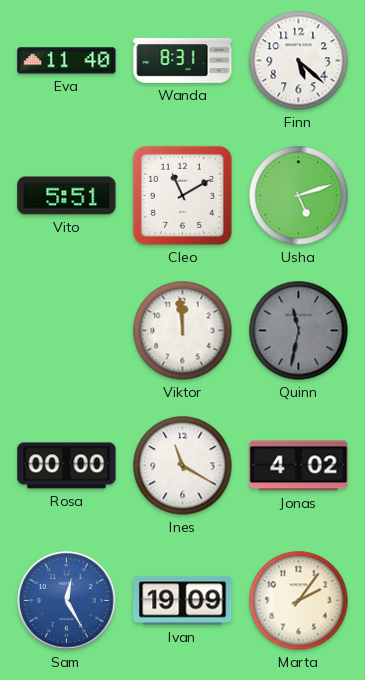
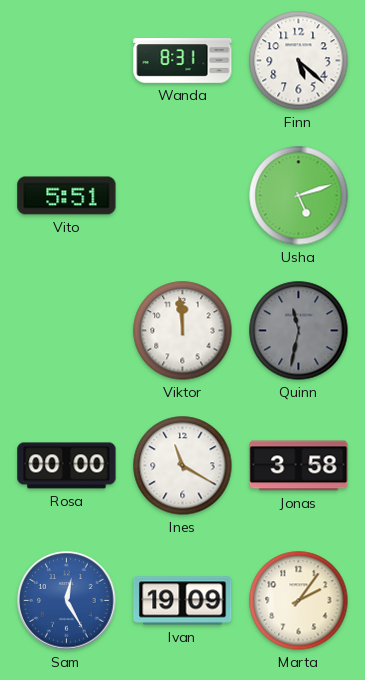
Eva: 11:40 -> none (67, 61)
Cleo: 11:10 -> none (182, 195)
Jonas: 4:02 -> 3:58 (299, 466)
